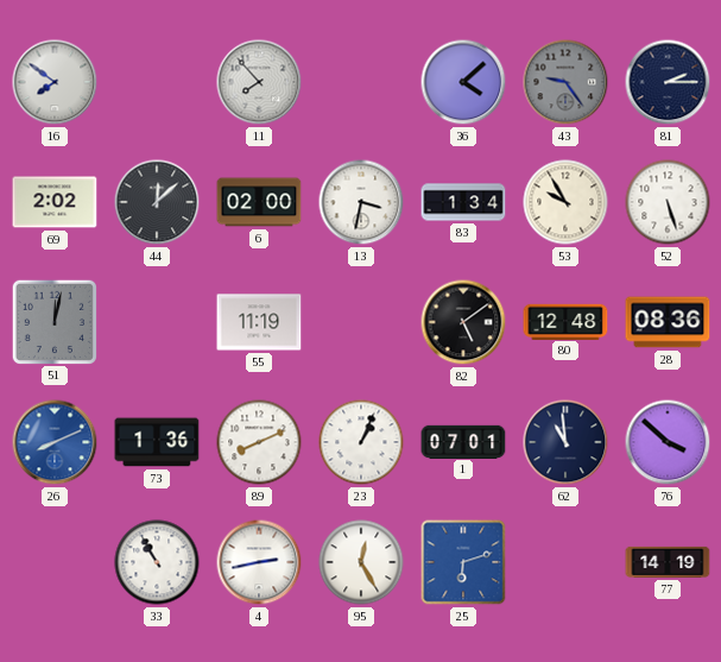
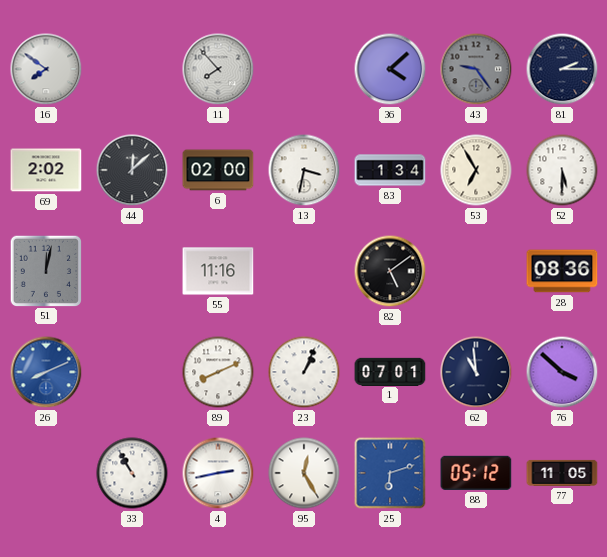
53: 9:55 -> 6:55 (476, 170)
52: 5:27 -> 5:30 (562, 170)
55: 11:19 -> 11:16 (218, 271)
80: 12:48 -> none (565, 321)
73: 1:36 -> none (157, 442)
88: none -> 05:12 (476, 473)
77: 14:19 -> 11:05 (562, 473)
